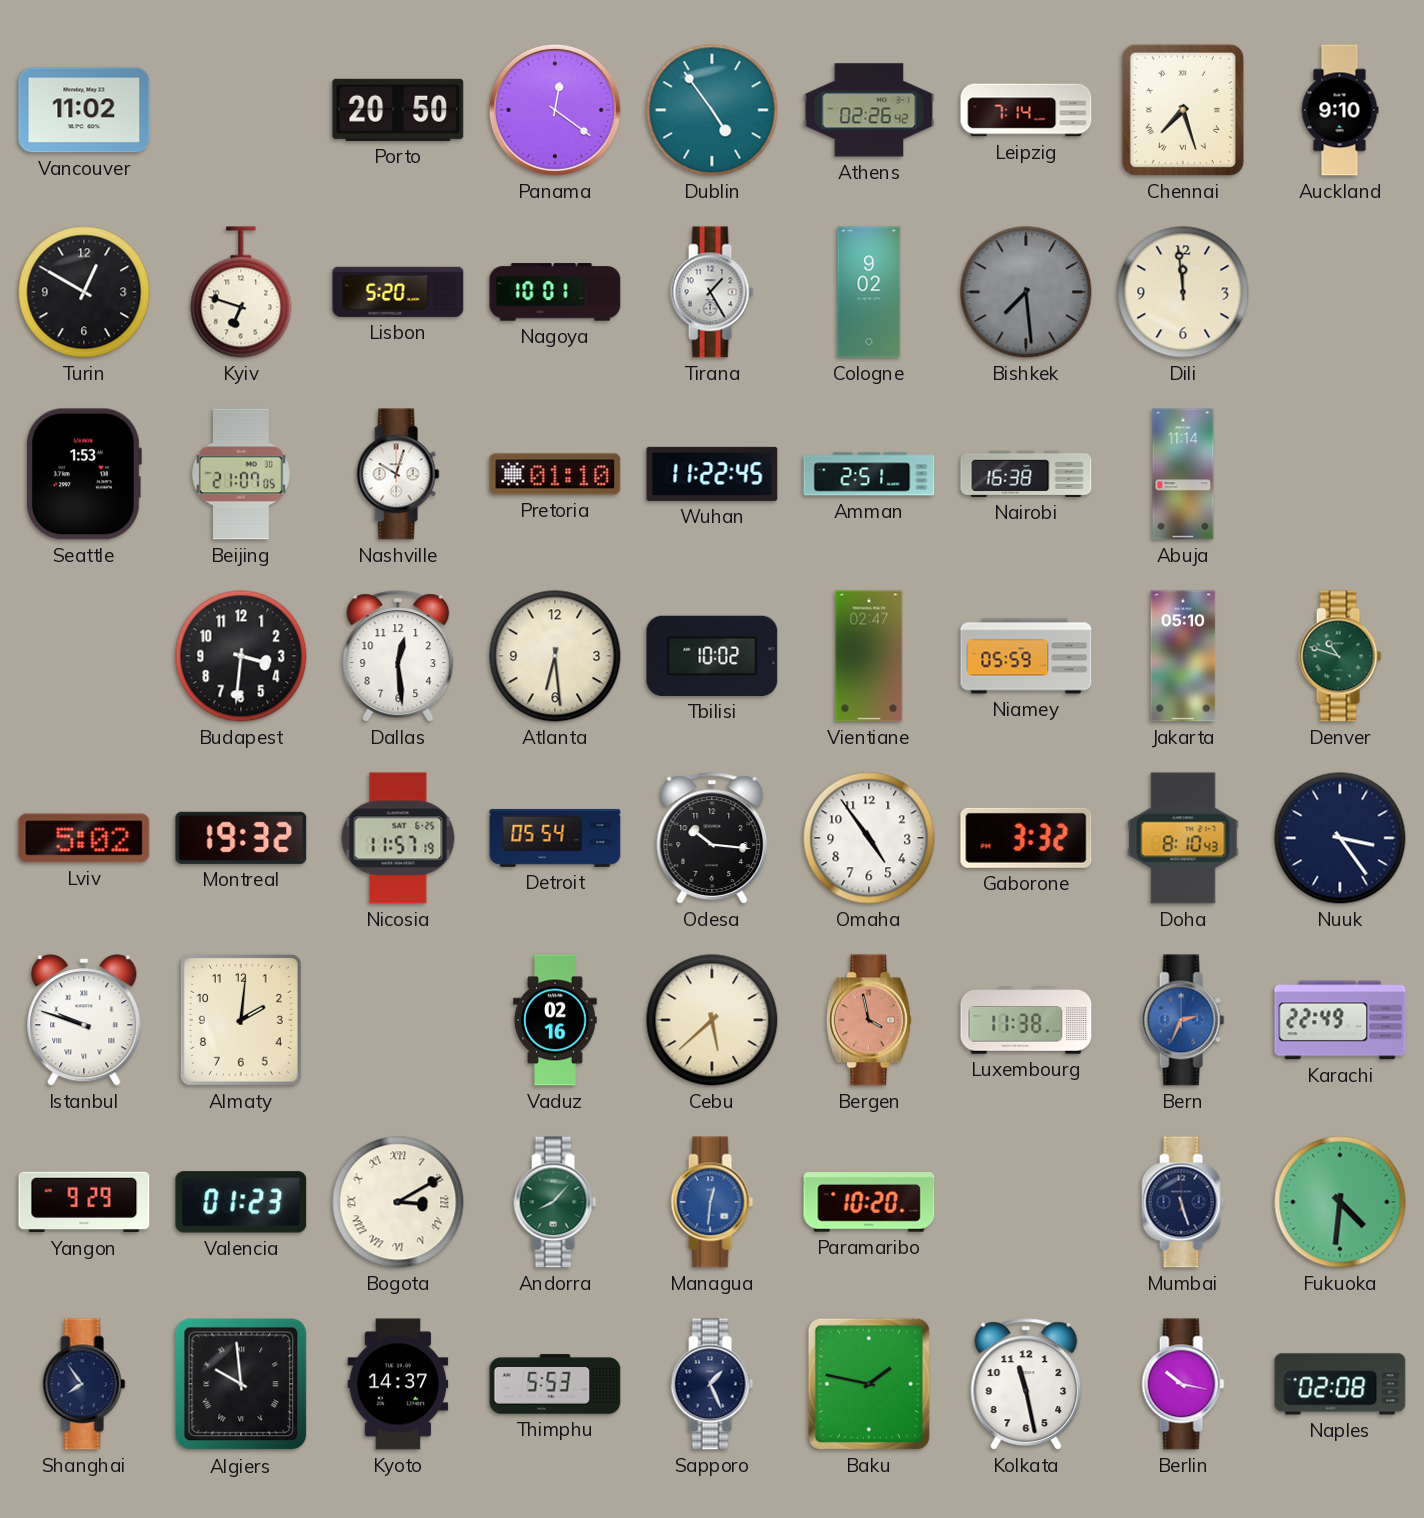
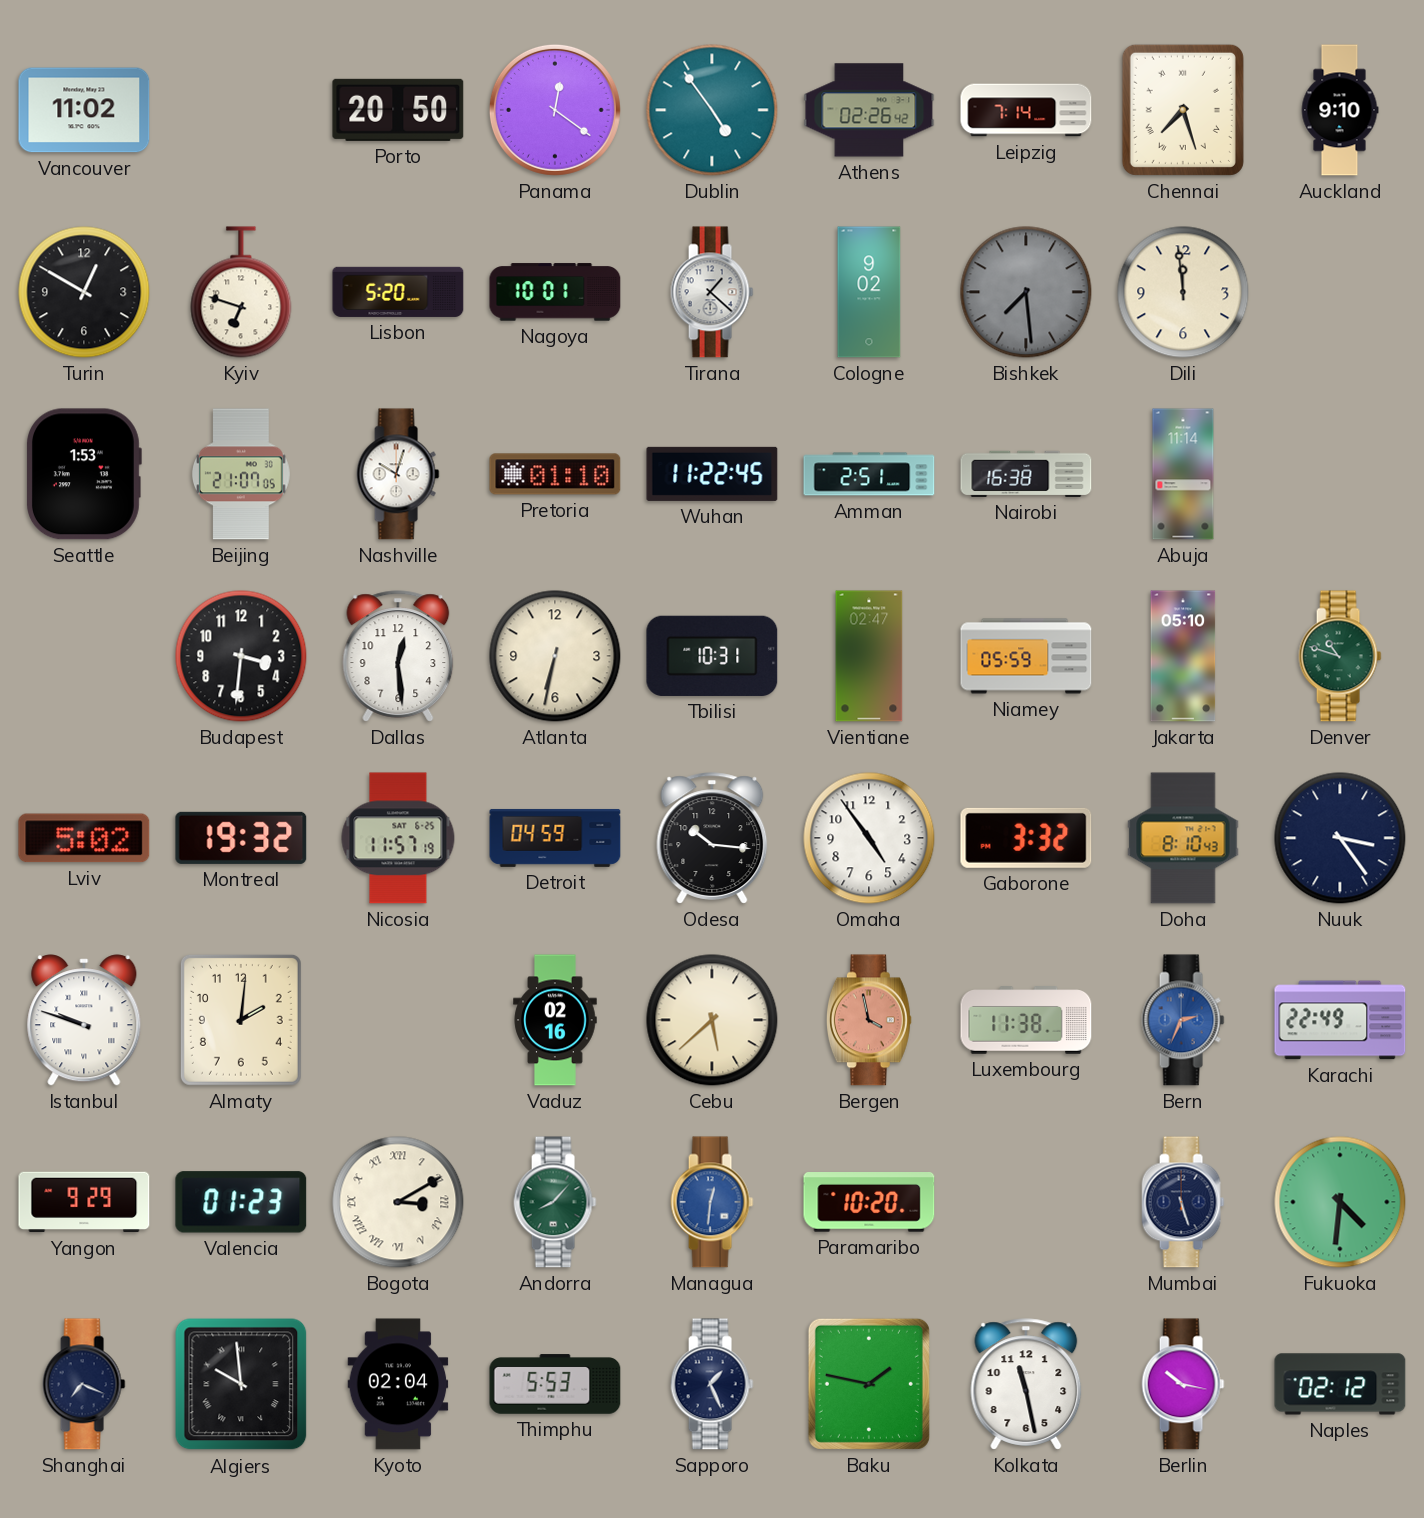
Tirana: 1:25 -> 1:22 (712, 292)
Atlanta: 6:29 -> 6:32 (555, 656)
Tbilisi: 10:02 -> 10:31 (712, 656)
Detroit: 05:54 -> 04:59 (555, 838)
Shanghai: 7:54 -> 7:19 (84, 1384)
Kyoto: 14:37 -> 02:04 (398, 1384)
Naples: 02:08 -> 02:12 (1340, 1384)
